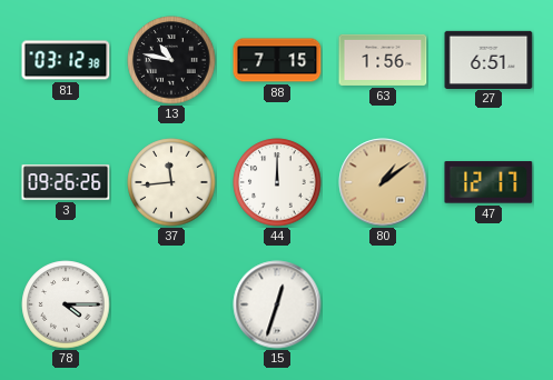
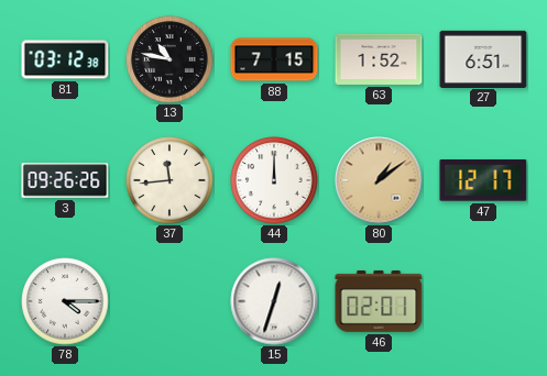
63: 1:56 -> 1:52 (379, 59)
46: none -> 02:01 (379, 301)
